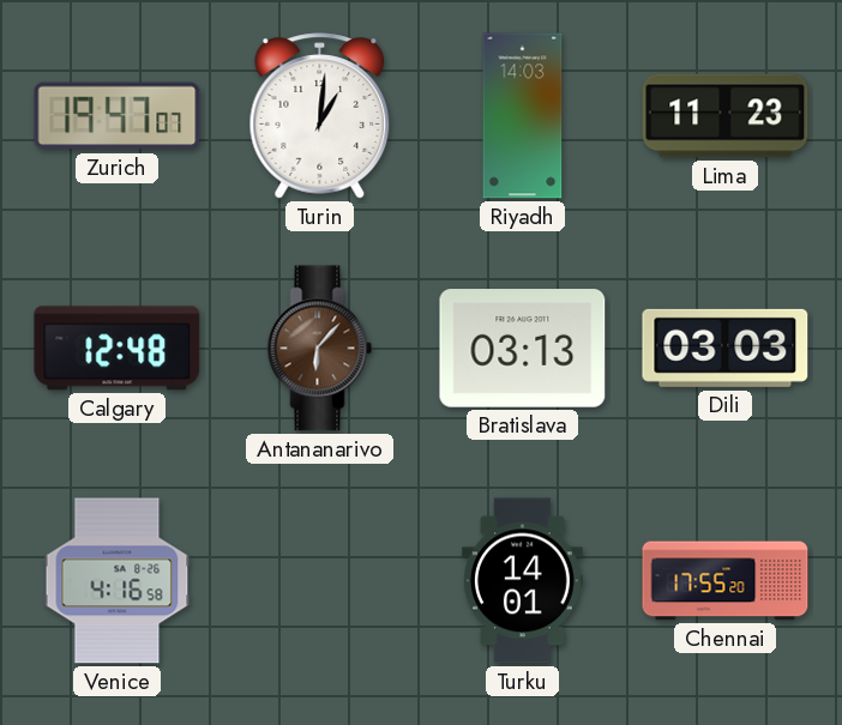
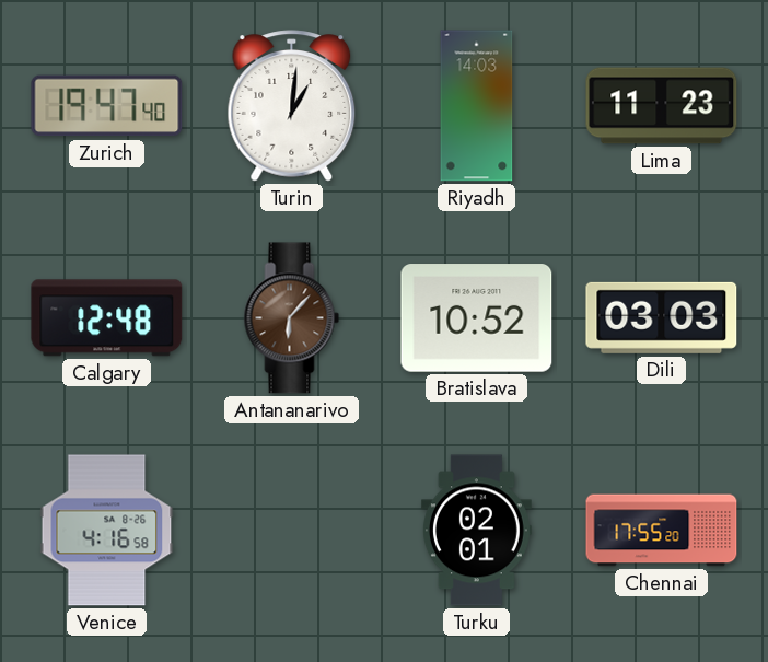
Zurich: 19:47:07 -> 19:47:40 (107, 106)
Bratislava: 03:13 -> 10:52 (477, 318)
Turku: 14:01 -> 02:01 (476, 531)
